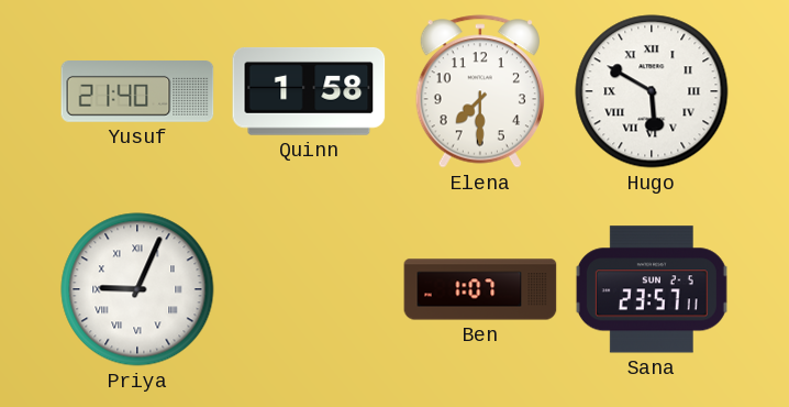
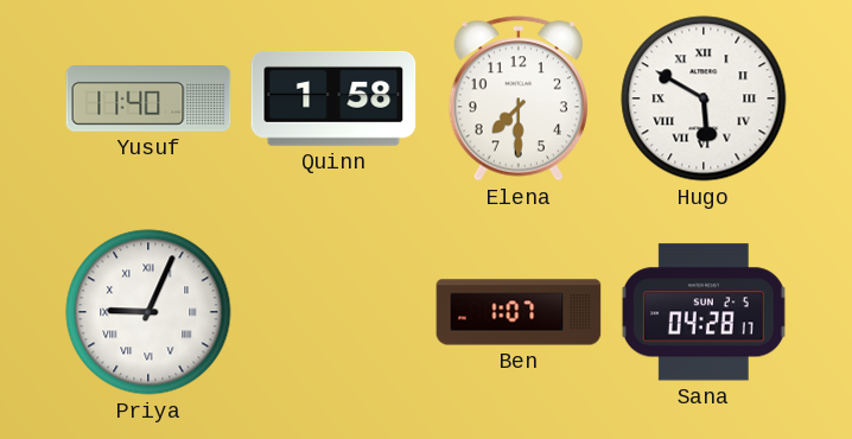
Yusuf: 21:40 -> 11:40 (148, 100)
Sana: 23:57 -> 04:28 (704, 312)
